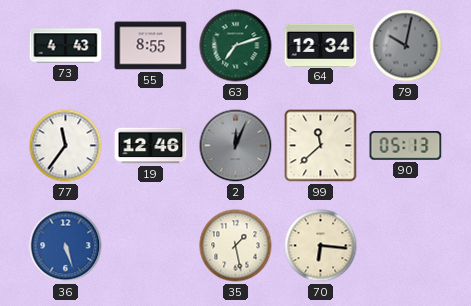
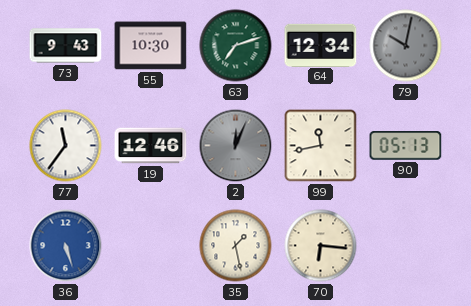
73: 4:43 -> 9:43 (66, 46)
55: 8:55 -> 10:30 (151, 46)
99: 11:38 -> 11:43 (321, 146)
